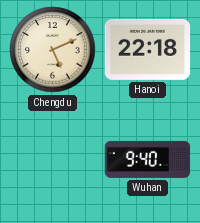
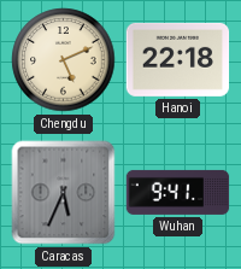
Caracas: none -> 5:34 (64, 193)
Wuhan: 9:40 -> 9:41 (178, 192)
